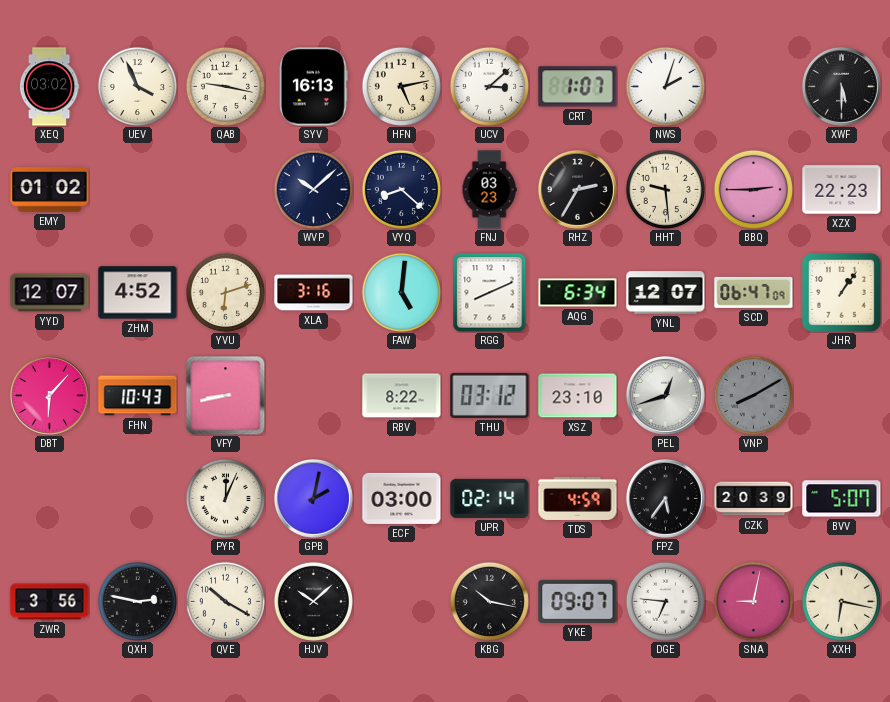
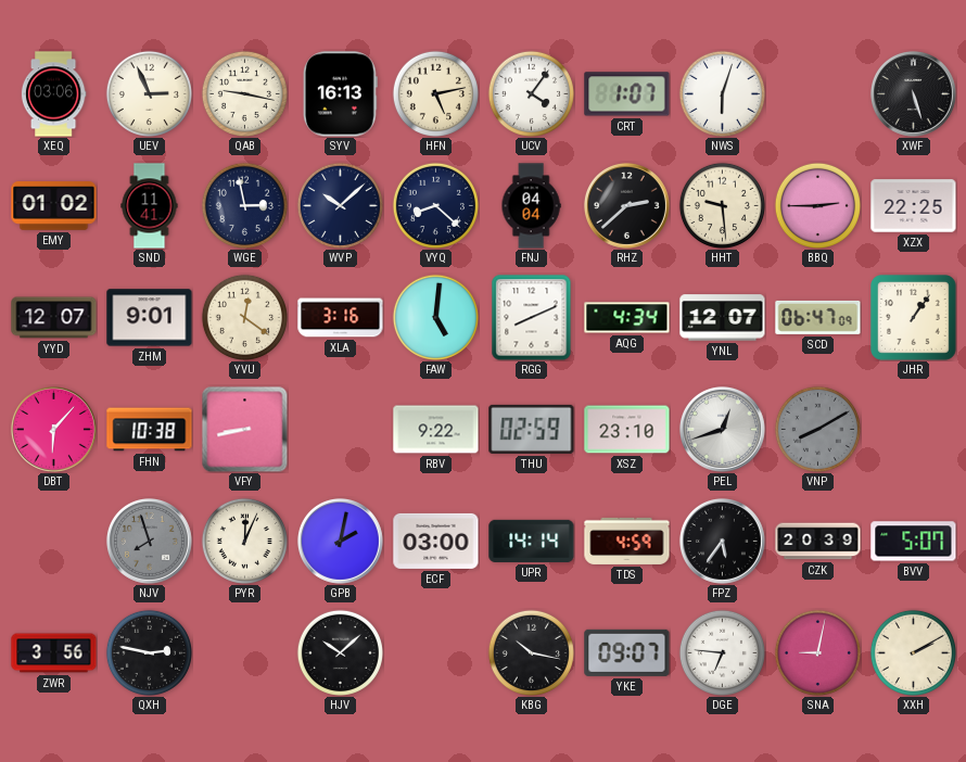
XEQ: 03:02 -> 03:06 (53, 94)
UEV: 3:56 -> 2:56 (149, 93)
UCV: 3:08 -> 4:06 (531, 93)
NWS: 2:03 -> 6:03 (722, 93)
XWF: 5:30 -> 5:27 (913, 93)
SND: none -> 11:41 (150, 206)
WGE: none -> 2:58 (244, 205)
FNJ: 03:23 -> 04:04 (531, 206)
RHZ: 2:35 -> 2:38 (626, 205)
XZX: 22:23 -> 22:25 (914, 206)
ZHM: 4:52 -> 9:01 (150, 318)
YVU: 6:12 -> 12:21 (244, 317)
AQG: 6:34 -> 4:34 (627, 318)
FHN: 10:43 -> 10:38 (150, 430)
RBV: 8:22 -> 9:22 (436, 430)
THU: 03:12 -> 02:59 (532, 429)
NJV: none -> 7:57 (149, 541)
UPR: 02:14 -> 14:14 (532, 541)
QVE: 10:20 -> none (225, 601)
XXH: 6:17 -> 2:10 (913, 652)
